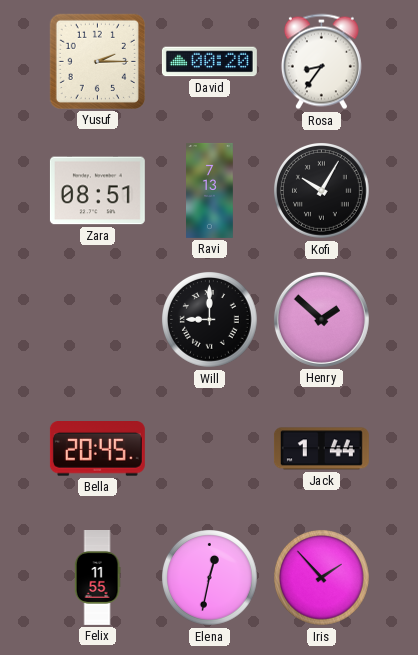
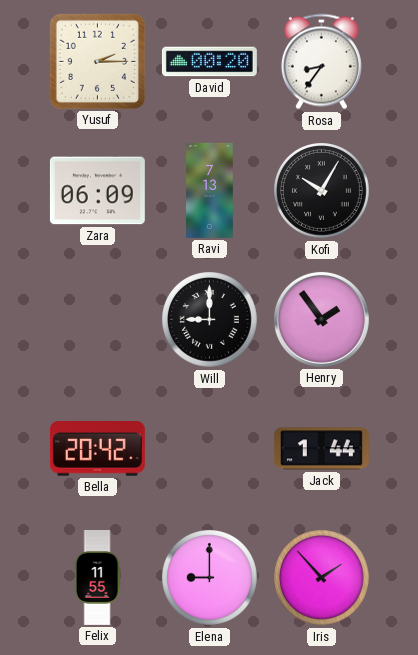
Zara: 08:51 -> 06:09 (97, 191)
Henry: 1:52 -> 1:54 (321, 319)
Bella: 20:45 -> 20:42 (97, 449)
Elena: 12:32 -> 9:00 (210, 578)
